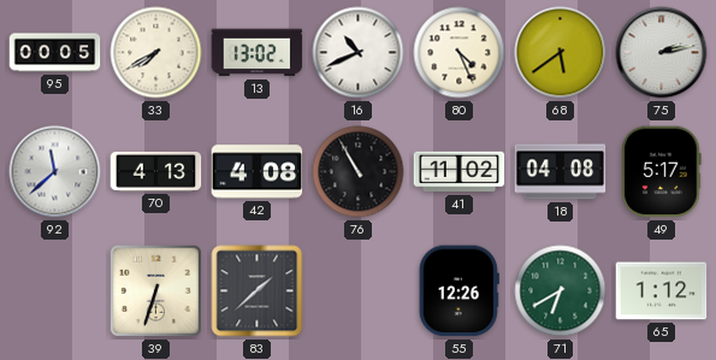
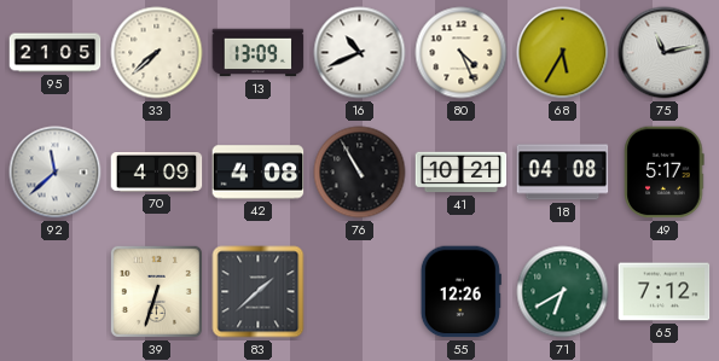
95: 00:05 -> 21:05 (56, 53)
33: 7:40 -> 7:38 (157, 53)
13: 13:02 -> 13:09 (259, 53)
68: 5:39 -> 5:35 (563, 53)
75: 2:13 -> 11:13 (665, 53)
70: 4:13 -> 4:09 (157, 173)
41: 11:02 -> 10:21 (462, 173)
65: 1:12 -> 7:12 (665, 292)
